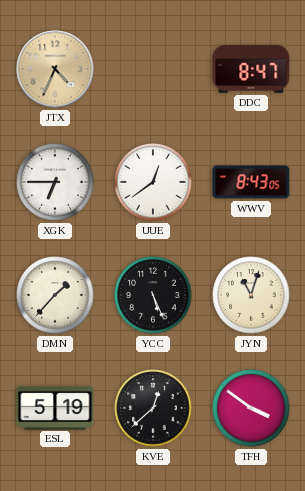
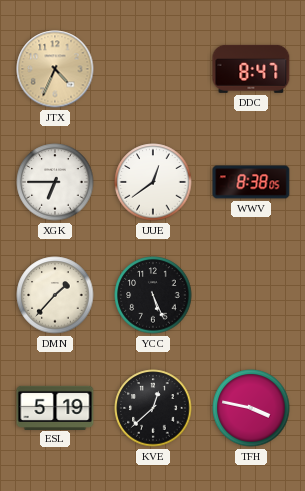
WWV: 8:43 -> 8:38 (251, 182)
JYN: 11:03 -> none (251, 295)
TFH: 3:51 -> 3:47 (251, 408)
